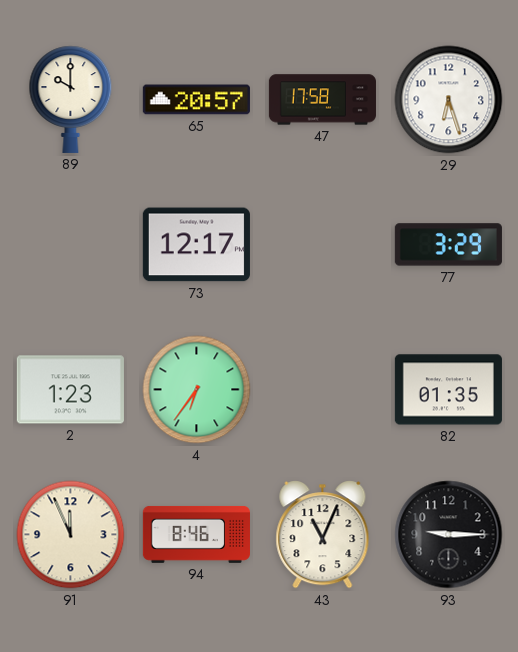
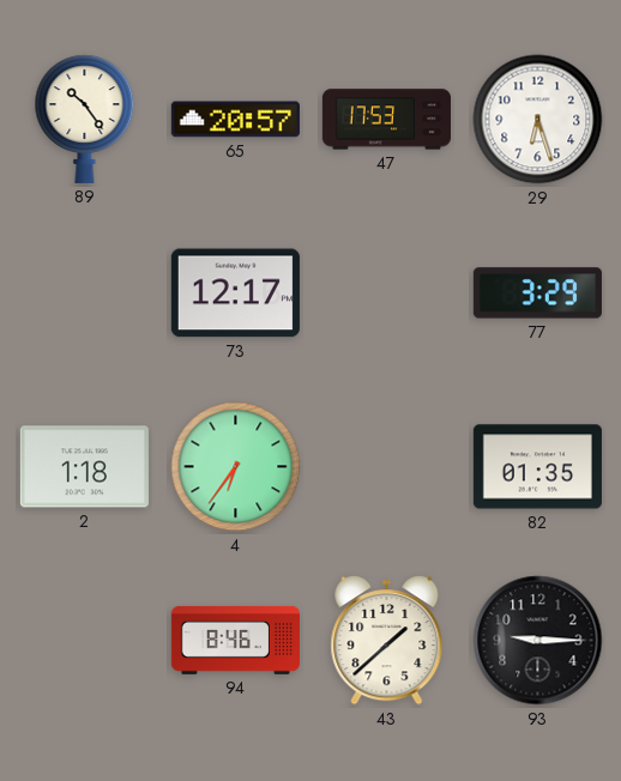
89: 10:00 -> 10:24 (85, 119)
47: 17:58 -> 17:53 (386, 120)
2: 1:23 -> 1:18 (84, 467)
91: 11:56 -> none (71, 535)
43: 11:04 -> 1:38 (387, 641)
